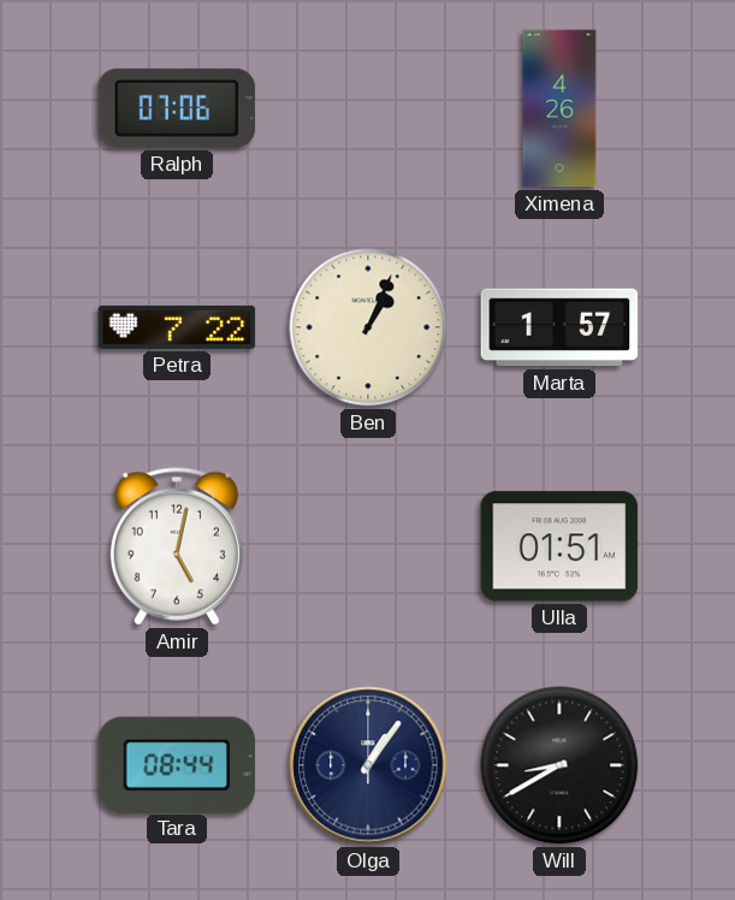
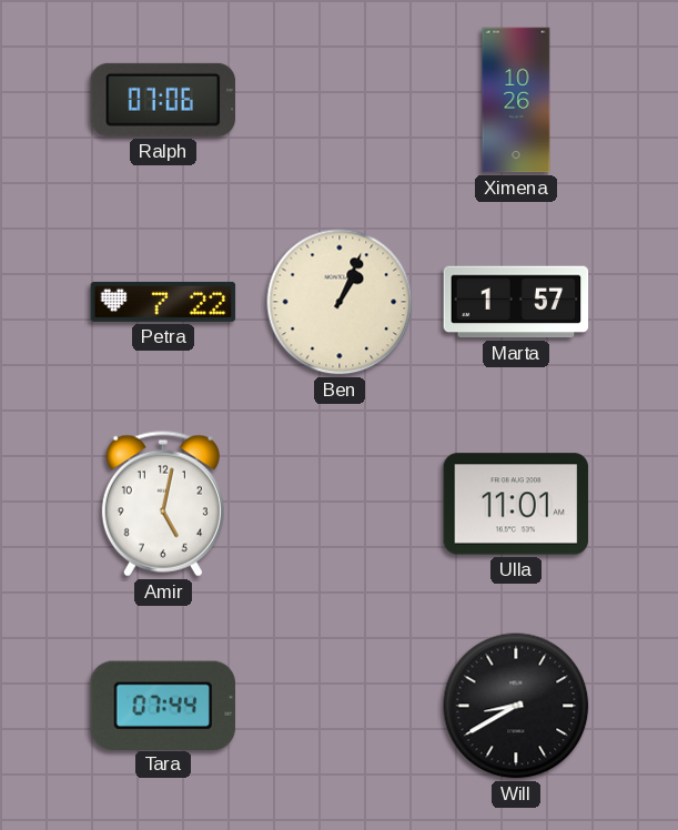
Ximena: 4:26 -> 10:26 (516, 100)
Ulla: 01:51 -> 11:01 (516, 504)
Tara: 08:44 -> 07:44 (163, 705)
Olga: 1:06 -> none (368, 765)
